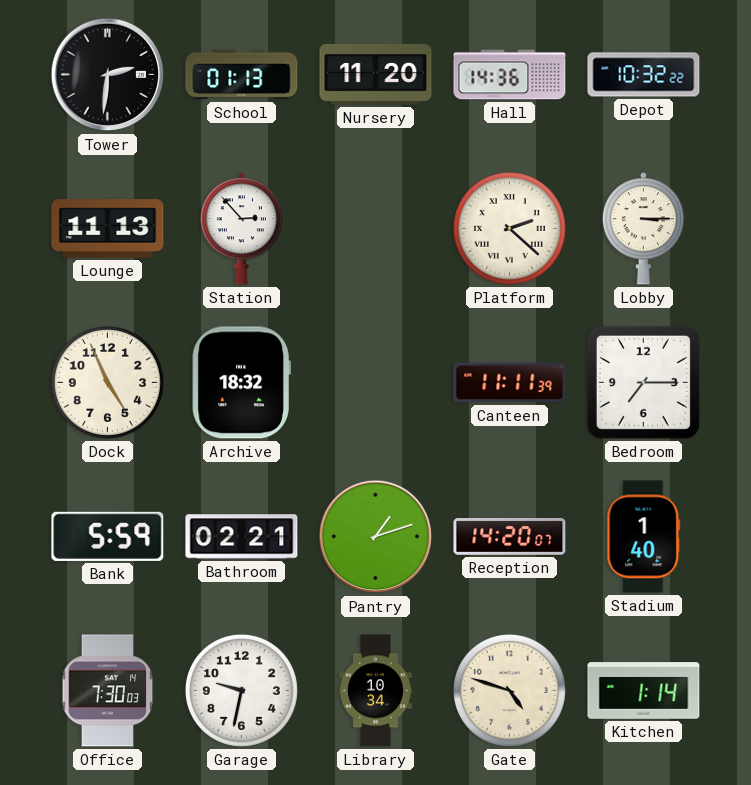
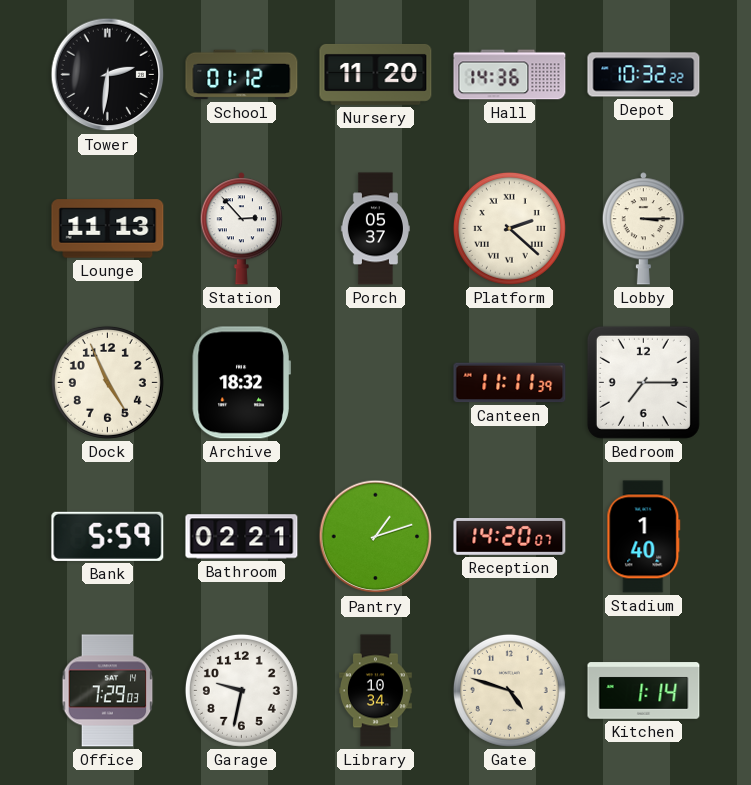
School: 01:13 -> 01:12 (242, 75)
Porch: none -> 05:37 (375, 229)
Office: 7:30 -> 7:29 (108, 691)
